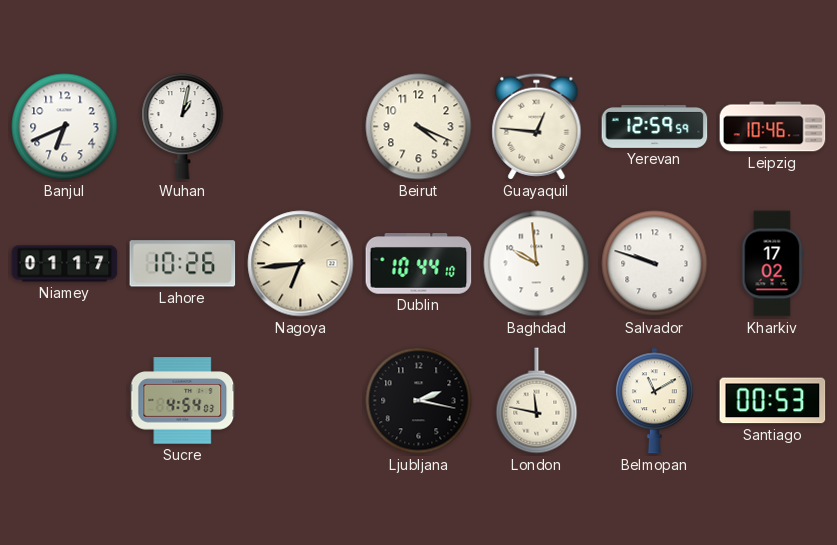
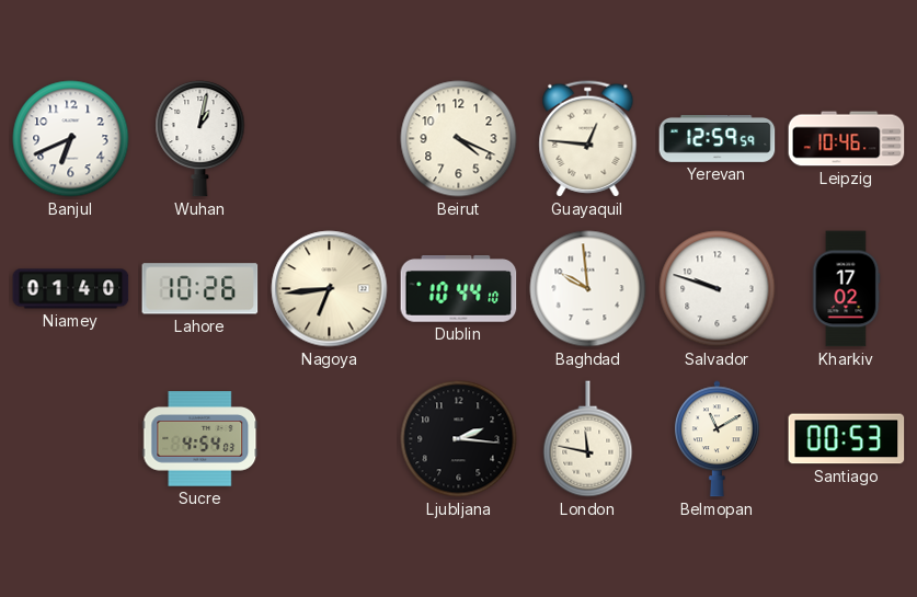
Niamey: 01:17 -> 01:40 (71, 289)
Ljubljana: 2:17 -> 2:16 (459, 439)
